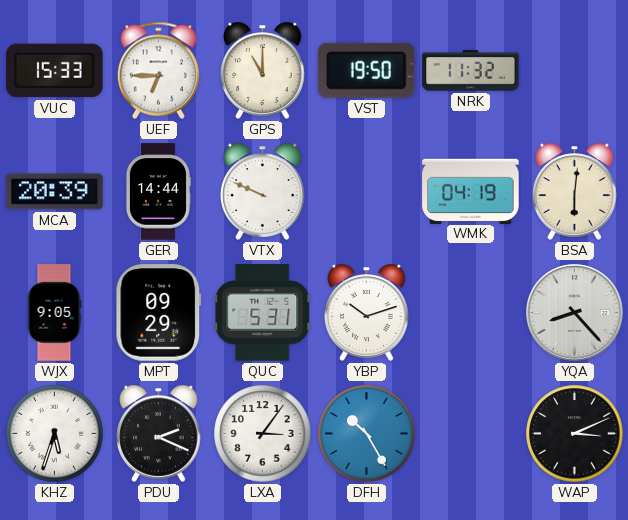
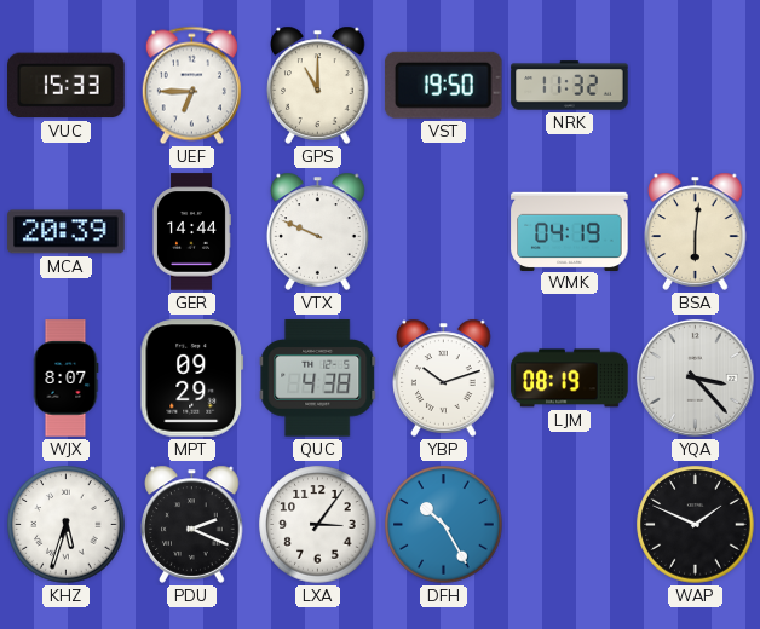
WJX: 9:05 -> 8:07 (65, 379)
QUC: 5:31 -> 4:38 (318, 379)
LJM: none -> 08:19 (570, 379)
YQA: 8:23 -> 3:23 (696, 379)
WAP: 3:11 -> 1:49 (696, 525)
